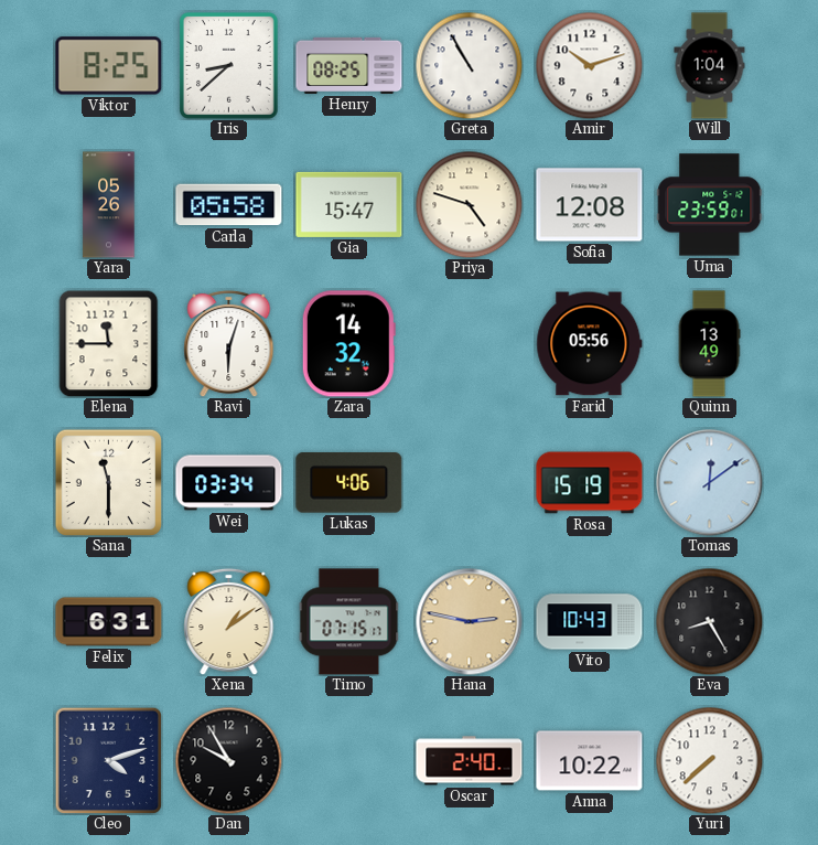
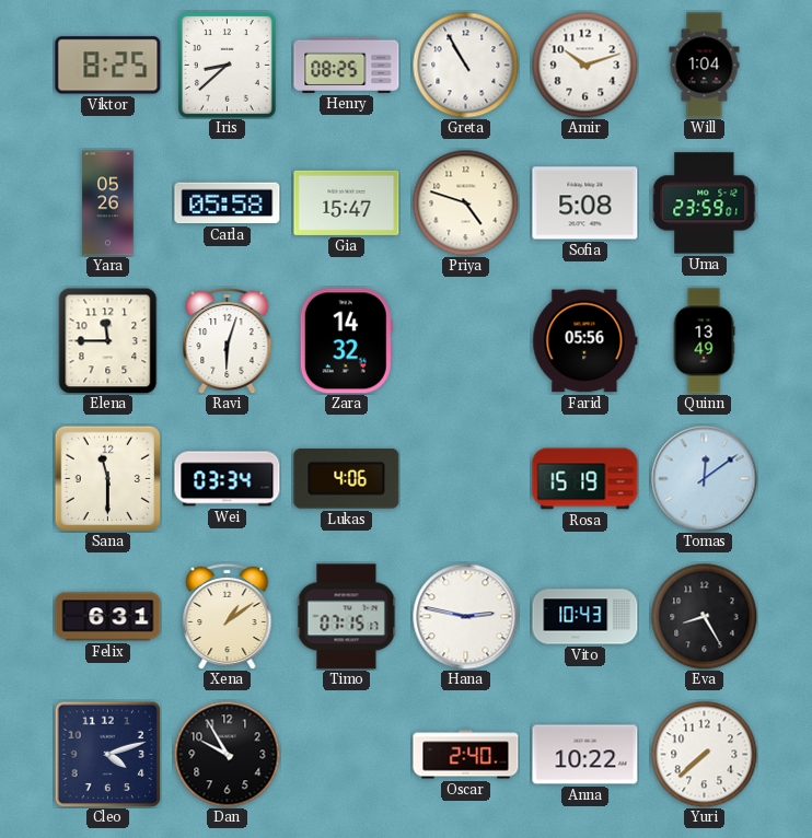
Sofia: 12:08 -> 5:08 (585, 203)
Hana dial: champagne -> white (466, 617)
